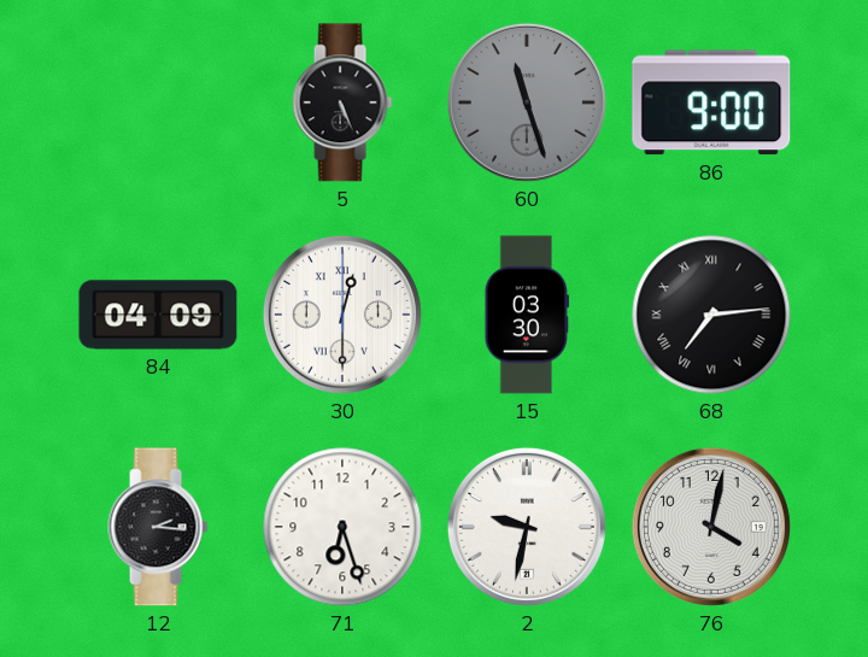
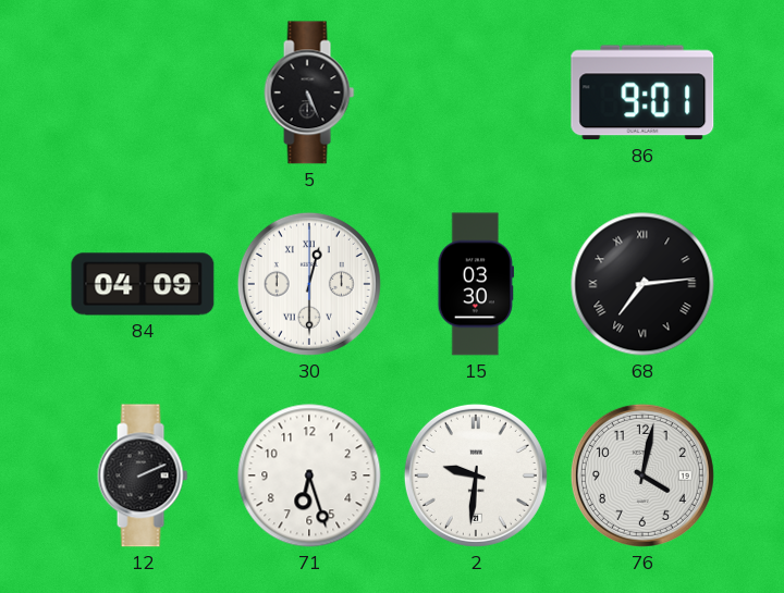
60: 11:27 -> none (527, 102)
86: 9:00 -> 9:01 (642, 92)
12: 2:16 -> 2:11 (143, 475)
2: 9:32 -> 9:31 (476, 475)
